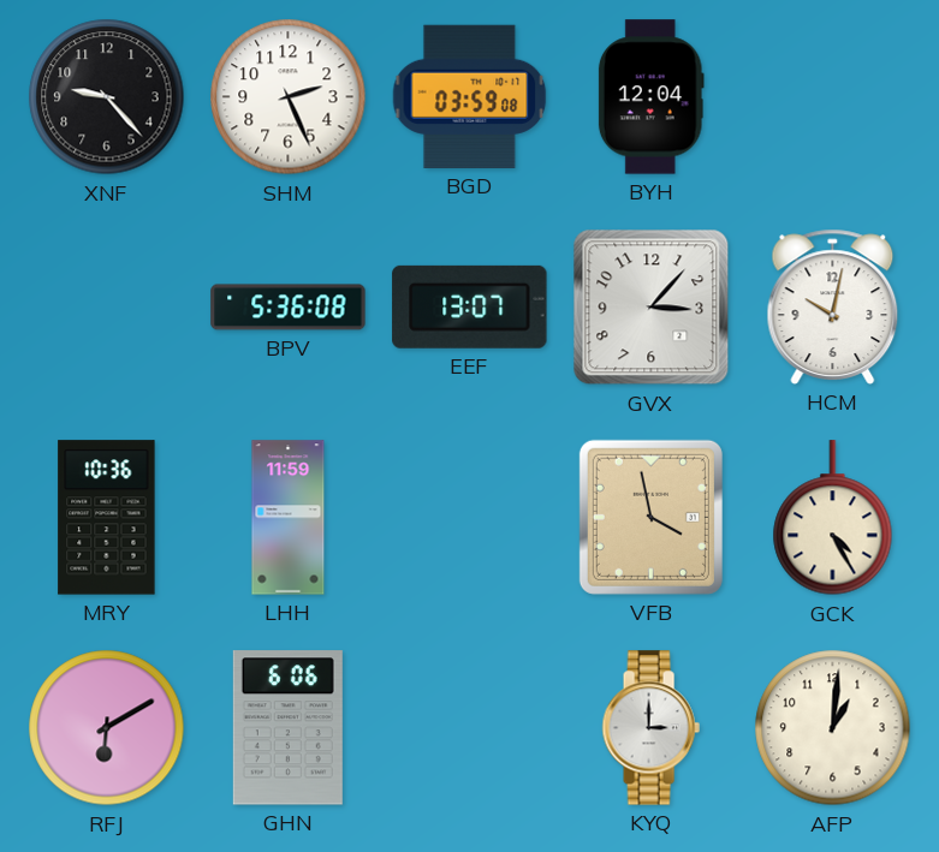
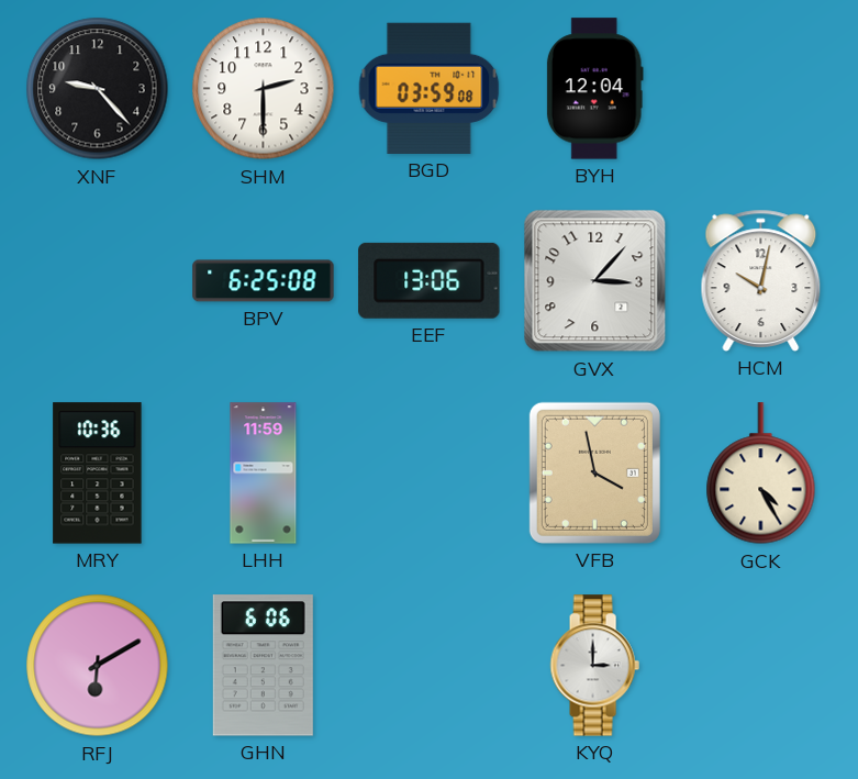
SHM: 2:26 -> 2:30 (264, 89)
BPV: 5:36 -> 6:25 (264, 281)
EEF: 13:07 -> 13:06 (430, 280)
AFP: 1:01 -> none (833, 728)
